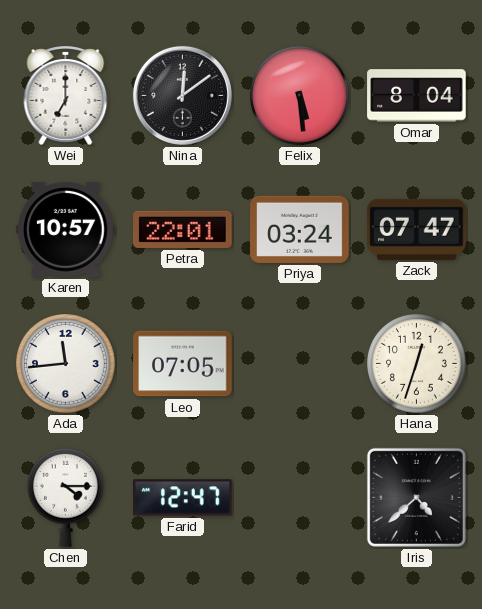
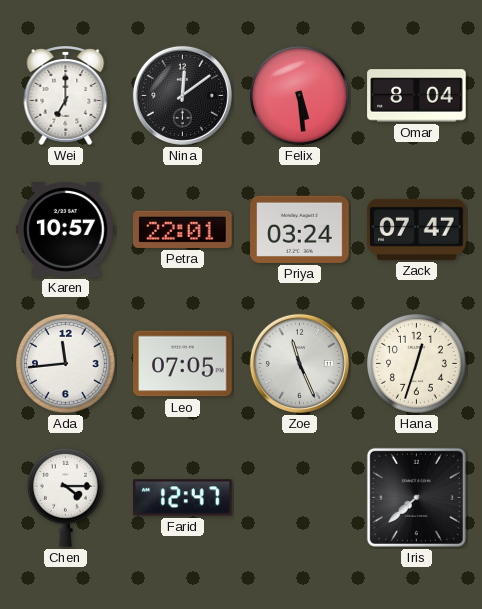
Zoe: none -> 11:26 (299, 363)
Iris: 4:38 -> 7:38 (416, 497)
